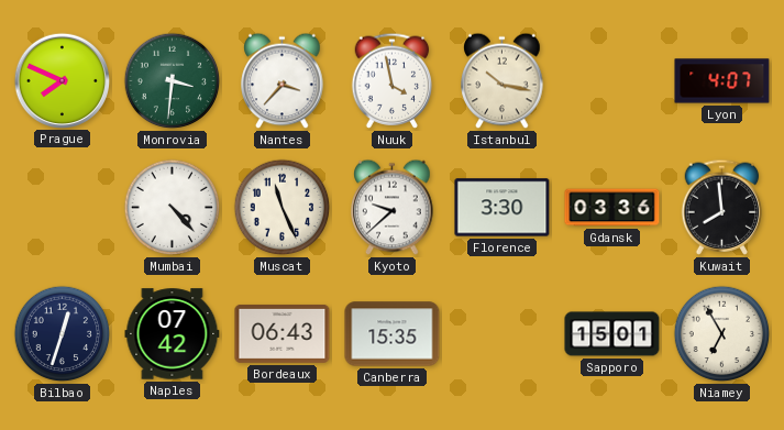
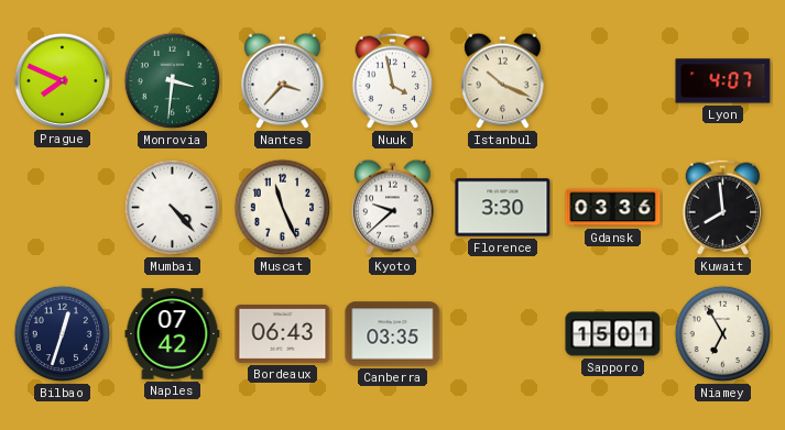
Istanbul: 10:17 -> 10:19 (503, 81)
Canberra: 15:35 -> 03:35 (393, 334)
